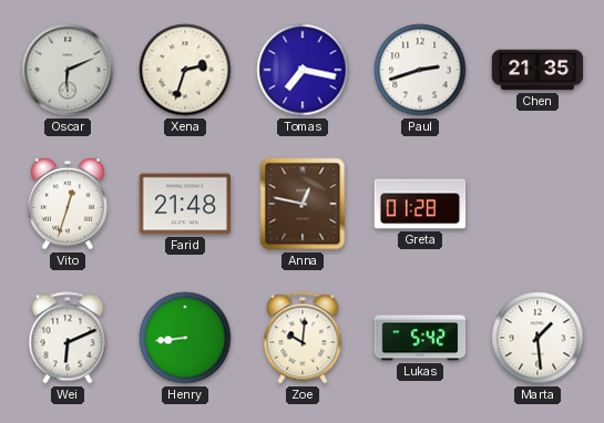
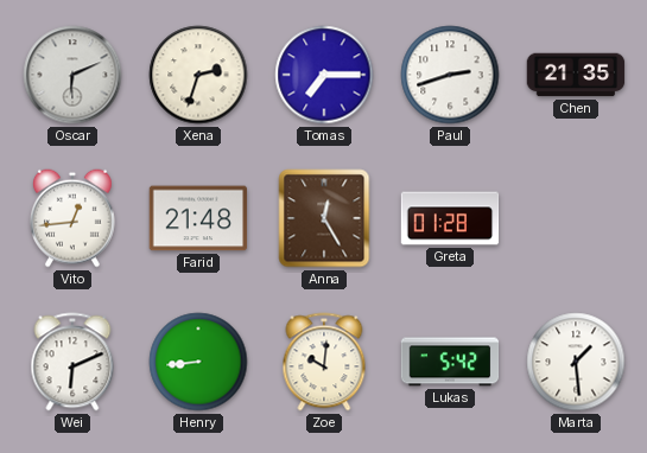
Tomas: 7:17 -> 7:15 (324, 75)
Vito: 12:33 -> 12:44 (72, 218)
Anna: 12:47 -> 12:25 (324, 218)
